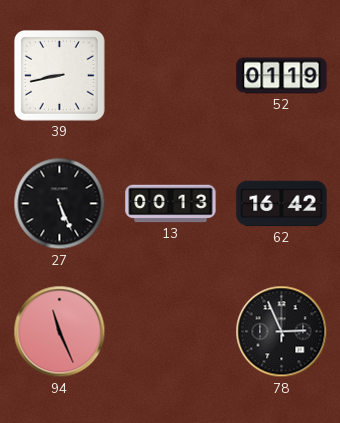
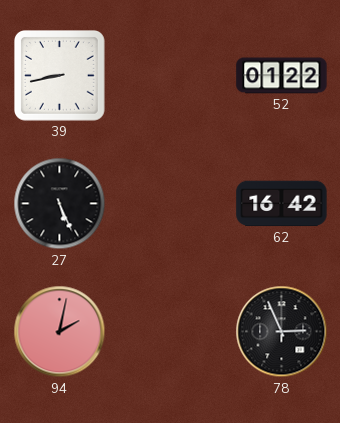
52: 01:19 -> 01:22 (282, 76)
13: 00:13 -> none (171, 204)
94: 11:26 -> 2:02 (60, 332)
